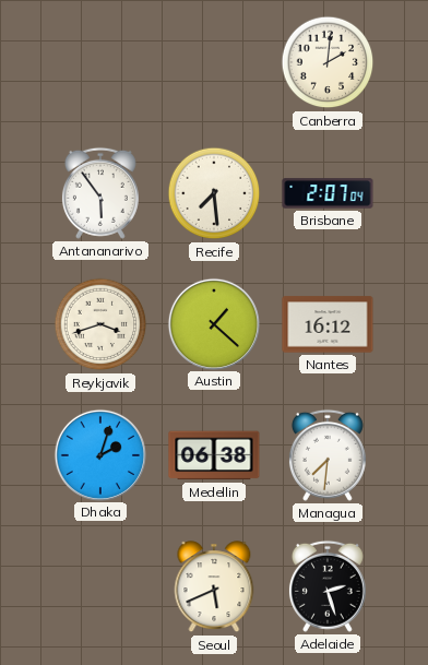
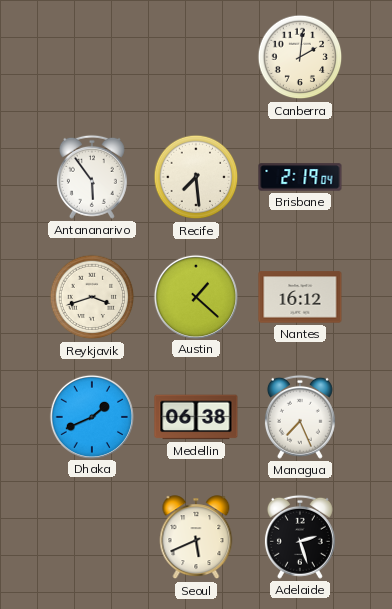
Brisbane: 2:07 -> 2:19 (300, 177)
Dhaka: 2:03 -> 1:41 (91, 416)
Managua: 7:31 -> 7:26 (300, 417)
